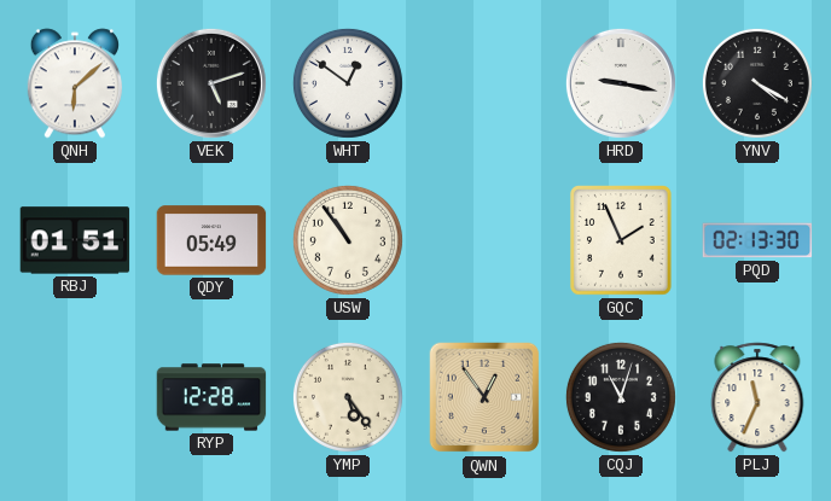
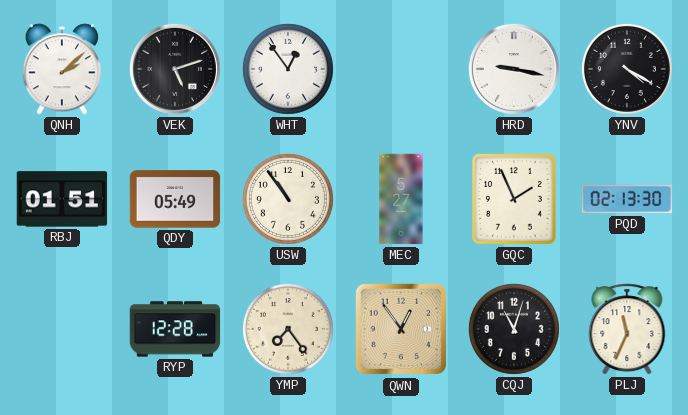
QNH: 6:08 -> 2:08 (62, 69)
WHT: 12:51 -> 12:54 (288, 69)
MEC: none -> 5:27 (401, 199)
YMP: 5:24 -> 7:24 (288, 329)
